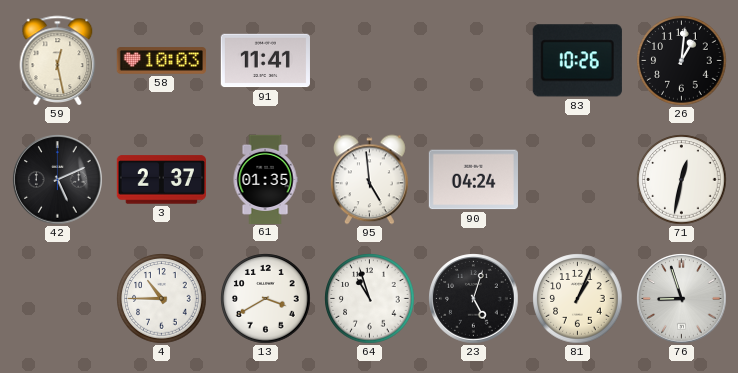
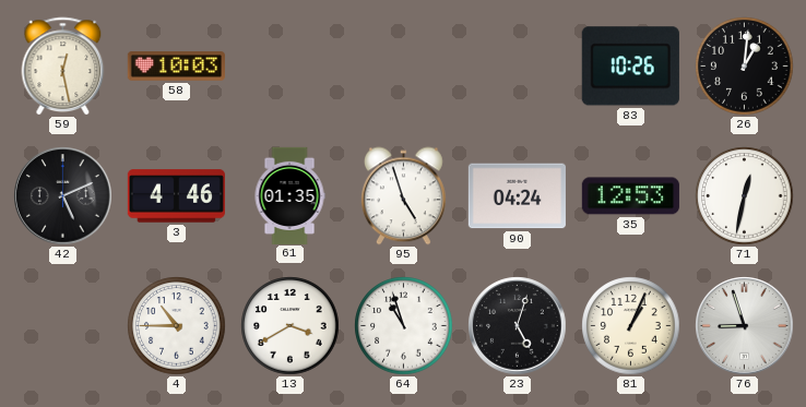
91: 11:41 -> none (265, 61)
3: 2:37 -> 4:46 (176, 196)
95: 4:59 -> 4:57 (403, 196)
35: none -> 12:53 (630, 196)
